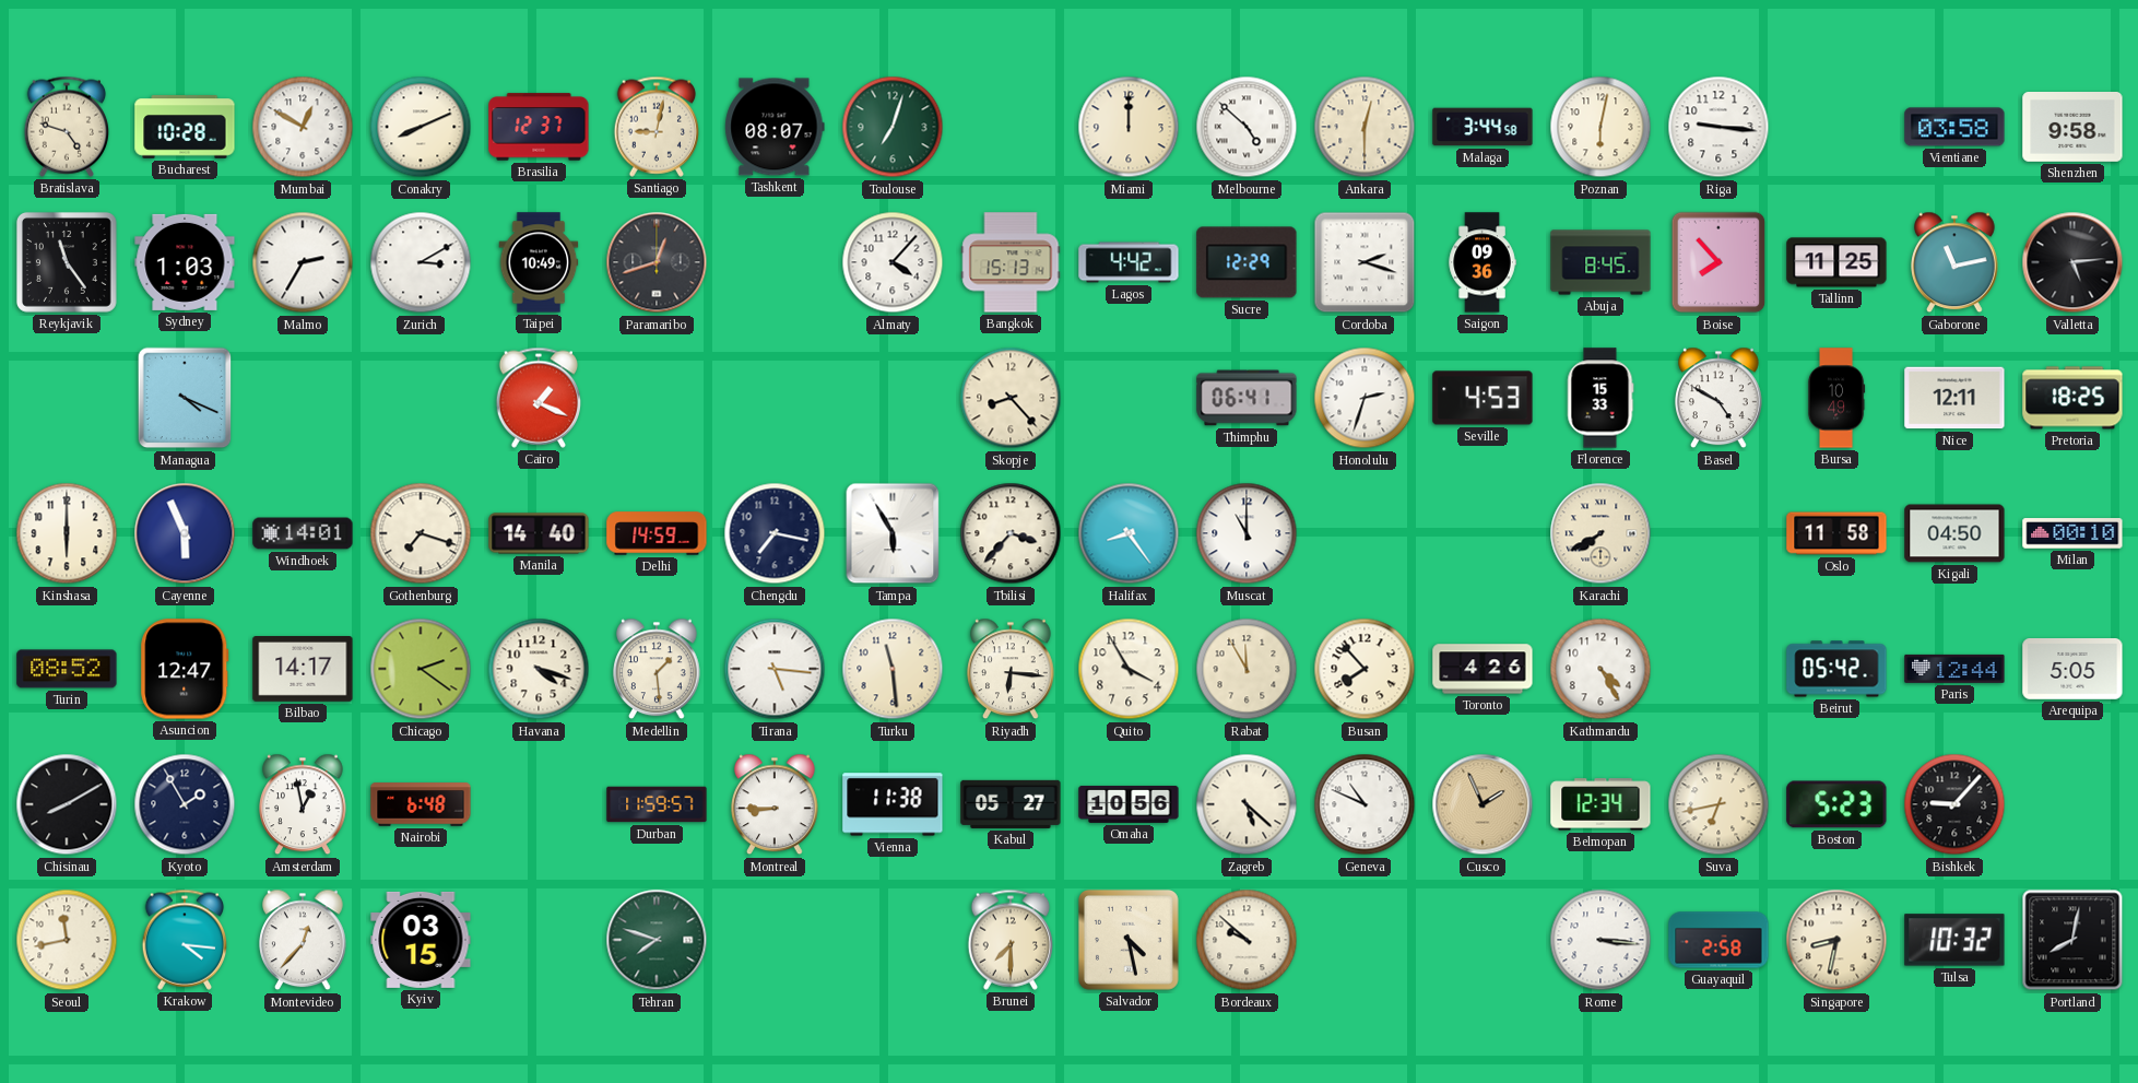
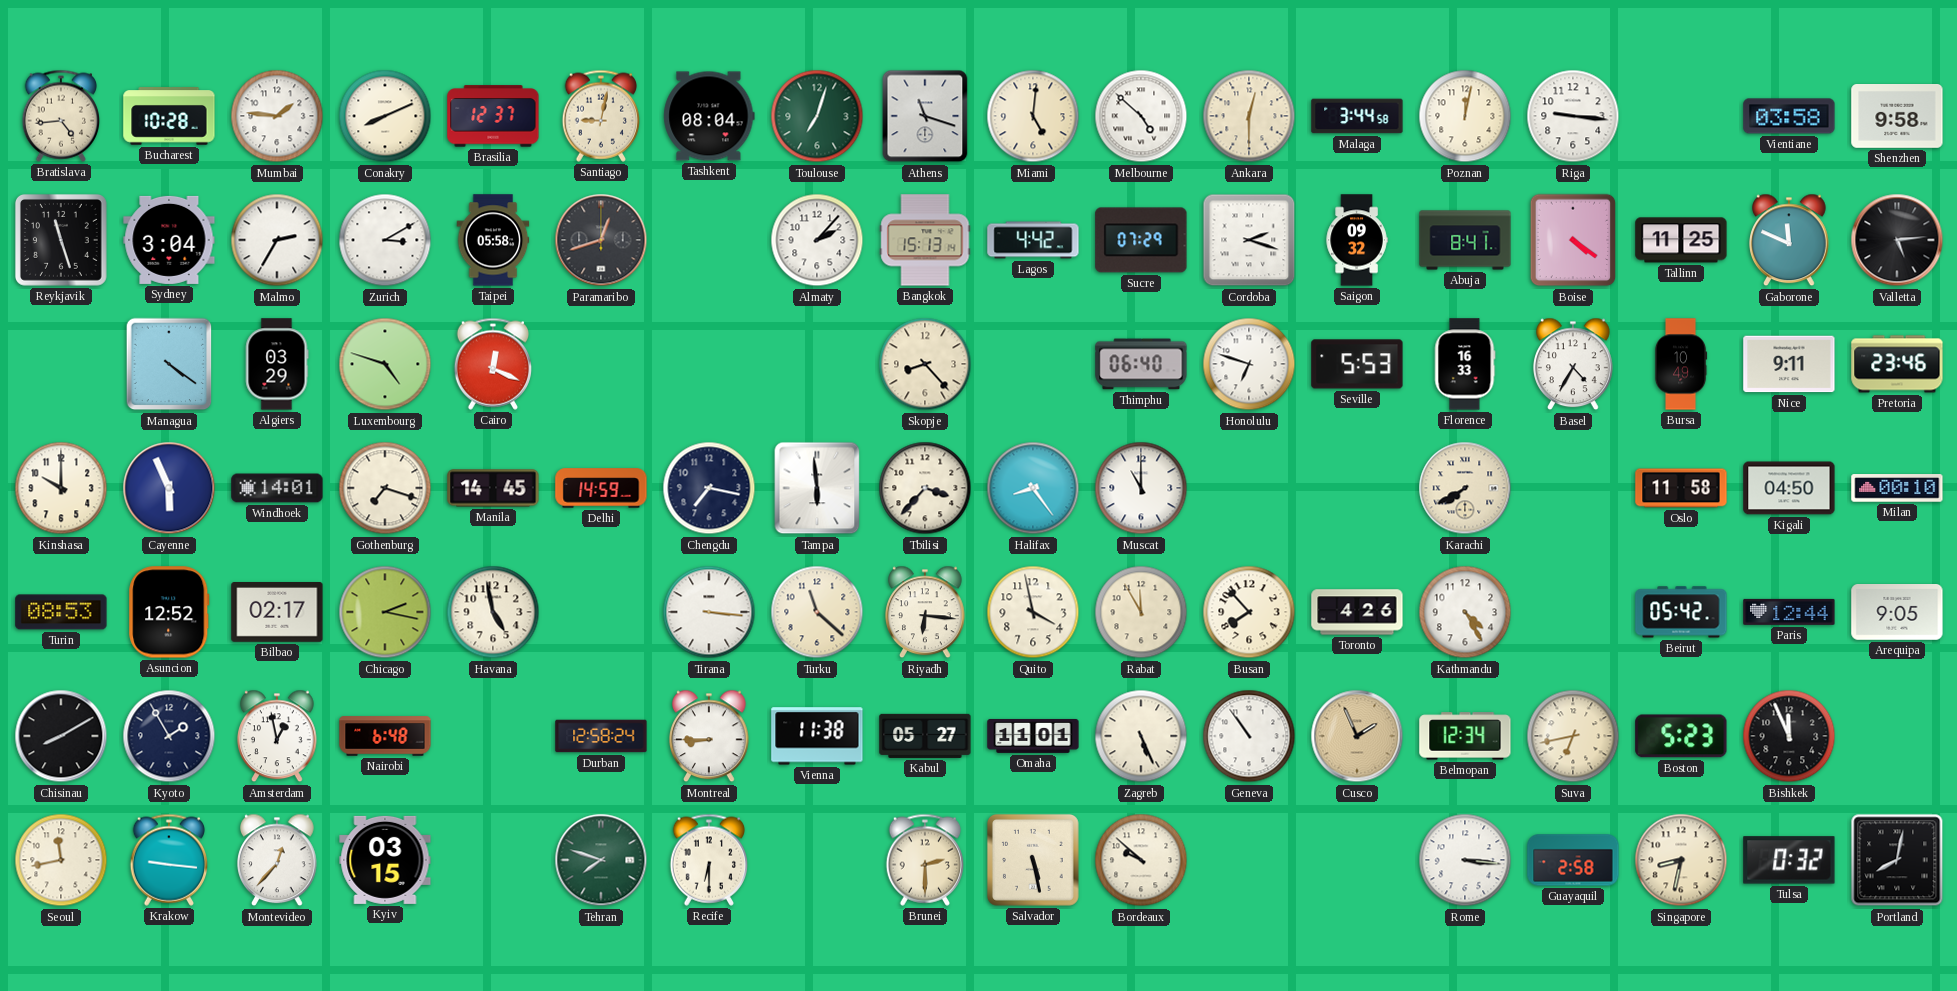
Bratislava: 4:48 -> 4:44 (60, 116)
Mumbai: 12:50 -> 1:46 (277, 116)
Tashkent: 08:07 -> 08:04 (709, 116)
Athens: none -> 11:18 (925, 116)
Miami: 12:00 -> 5:01 (1033, 116)
Poznan: 6:02 -> 12:02 (1465, 116)
Reykjavik: 11:24 -> 11:27 (61, 240)
Sydney: 1:03 -> 3:04 (169, 240)
Taipei: 10:49 -> 05:58 (493, 240)
Almaty: 4:07 -> 2:07 (817, 240)
Sucre: 12:29 -> 07:29 (1141, 240)
Saigon: 09:36 -> 09:32 (1357, 240)
Abuja: 8:45 -> 8:41 (1465, 240)
Boise: 7:53 -> 4:21 (1573, 240)
Gaborone: 11:13 -> 11:49 (1790, 240)
Managua: 4:19 -> 4:21 (169, 364)
Algiers: none -> 03:29 (277, 364)
Luxembourg: none -> 4:48 (385, 364)
Cairo: 1:19 -> 12:19 (492, 364)
Thimphu: 06:41 -> 06:40 (1141, 364)
Honolulu: 2:33 -> 6:48 (1249, 364)
Seville: 4:53 -> 5:53 (1357, 364)
Florence: 15:33 -> 16:33 (1465, 364)
Basel: 4:50 -> 4:35 (1574, 364)
Nice: 12:11 -> 9:11 (1789, 364)
Pretoria: 18:25 -> 23:46 (1897, 364)
Kinshasa: 6:00 -> 10:00 (61, 488)
Manila: 14:40 -> 14:45 (493, 488)
Tampa: 5:55 -> 5:59 (817, 488)
Turin: 08:52 -> 08:53 (61, 612)
Asuncion: 12:47 -> 12:52 (169, 612)
Bilbao: 14:17 -> 02:17 (277, 613)
Chicago: 2:21 -> 2:17 (385, 612)
Havana: 4:18 -> 4:58 (493, 612)
Medellin: 1:29 -> none (658, 669)
Tirana: 5:16 -> 3:16 (709, 612)
Turku: 11:29 -> 11:22 (817, 612)
Quito: 3:55 -> 3:58 (1033, 612)
Arequipa: 5:05 -> 9:05 (1897, 613)
Durban: 11:59 -> 12:58 (601, 736)
Omaha: 10:56 -> 11:01 (1033, 736)
Zagreb: 5:22 -> 5:26 (1141, 736)
Geneva: 10:49 -> 10:54 (1249, 736)
Bishkek: 9:07 -> 11:56 (1789, 736)
Krakow: 4:16 -> 9:16 (168, 860)
Recife: none -> 6:30 (708, 860)
Brunei: 7:30 -> 2:30 (924, 860)
Salvador: 4:28 -> 5:28 (1033, 860)
Tulsa: 10:32 -> 0:32 (1789, 860)
